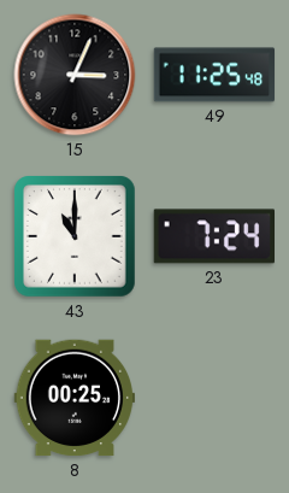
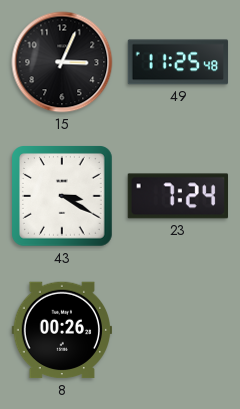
43: 11:00 -> 3:20 (63, 197)
8: 00:25 -> 00:26 (62, 330)
